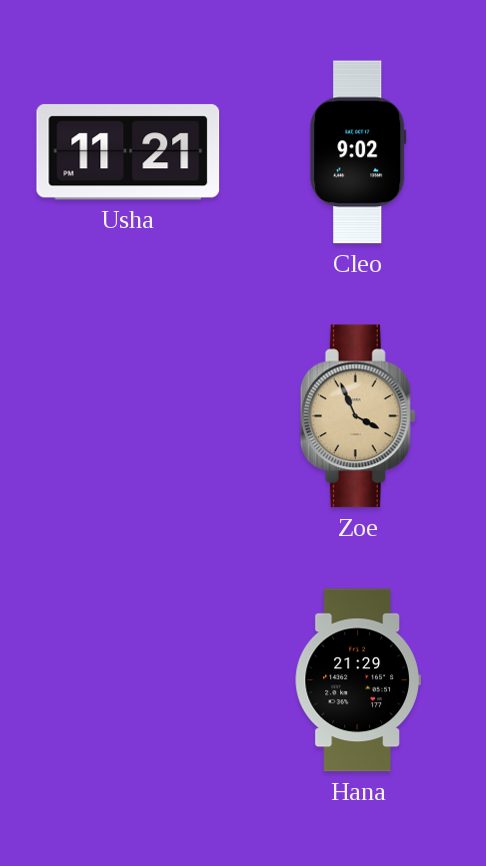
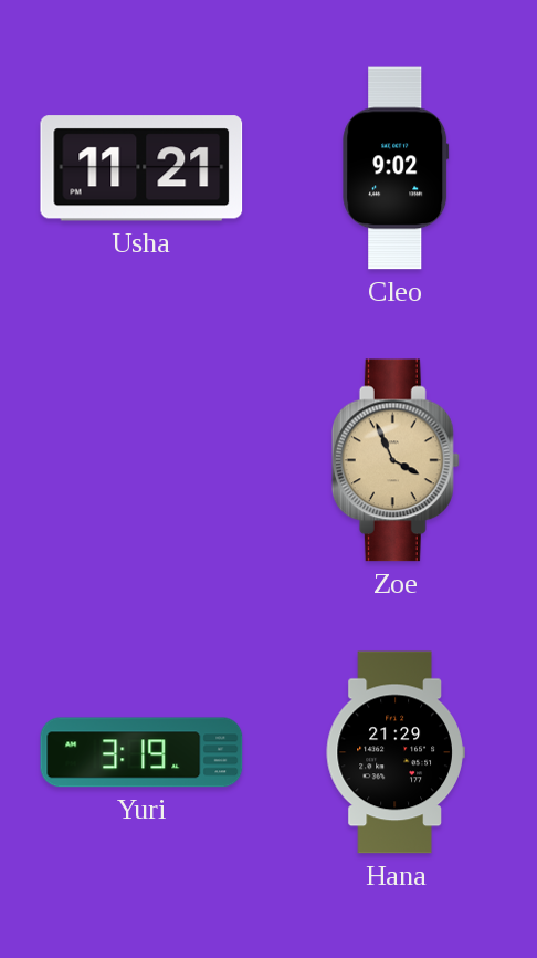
Yuri: none -> 3:19 (141, 752)
